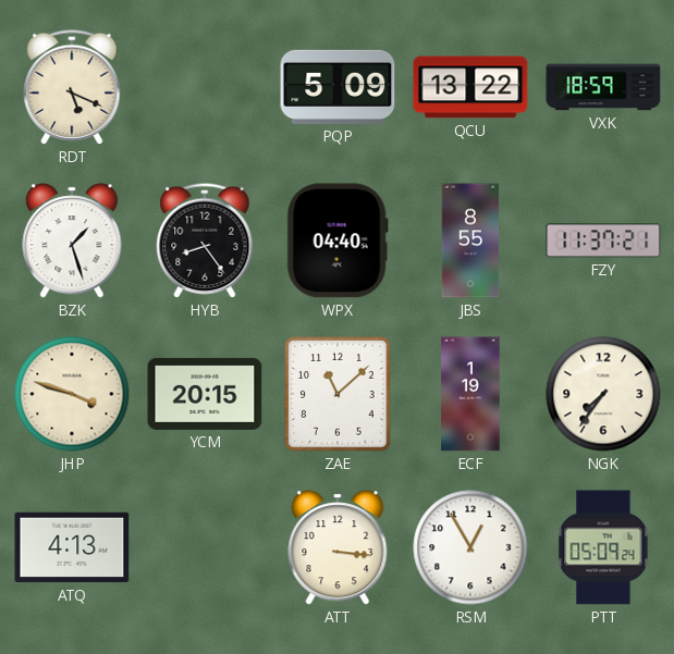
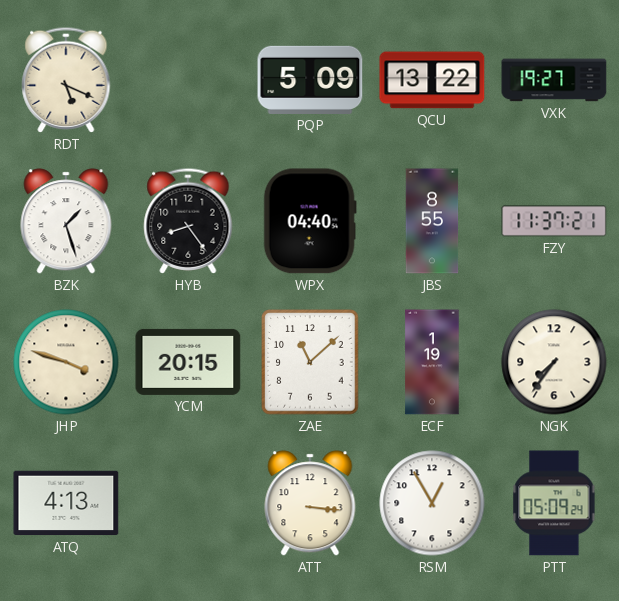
VXK: 18:59 -> 19:27 (554, 80)
